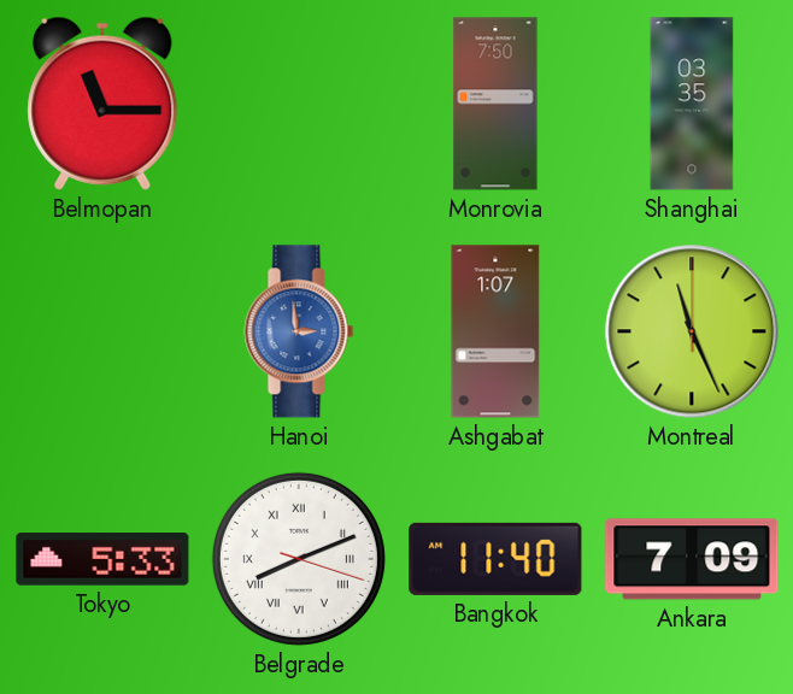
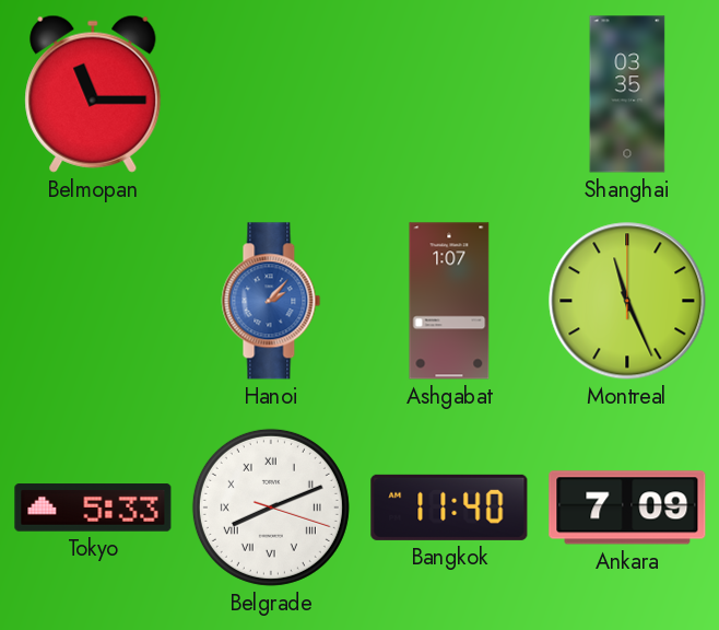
Monrovia: 7:50 -> none (495, 104)
Hanoi: 2:59 -> 2:07 (271, 301)
